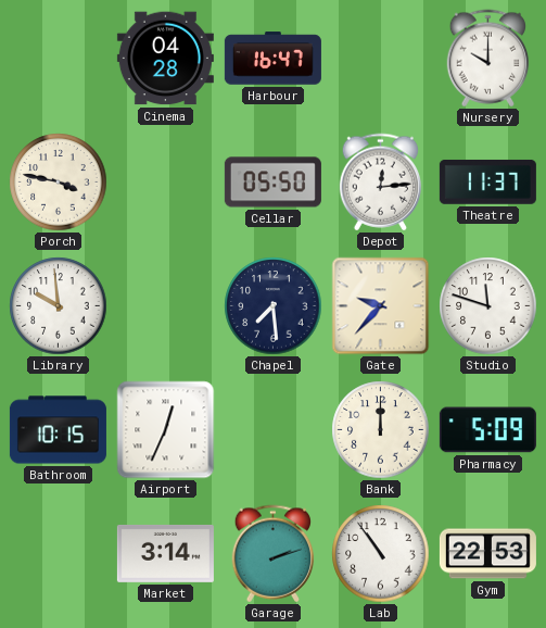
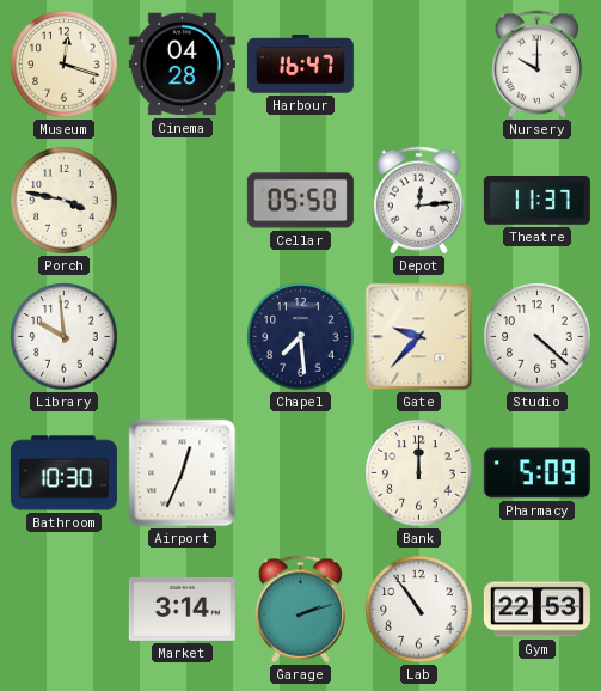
Museum: none -> 12:18 (65, 65)
Studio: 11:48 -> 4:22 (538, 337)
Bathroom: 10:15 -> 10:30 (63, 473)
